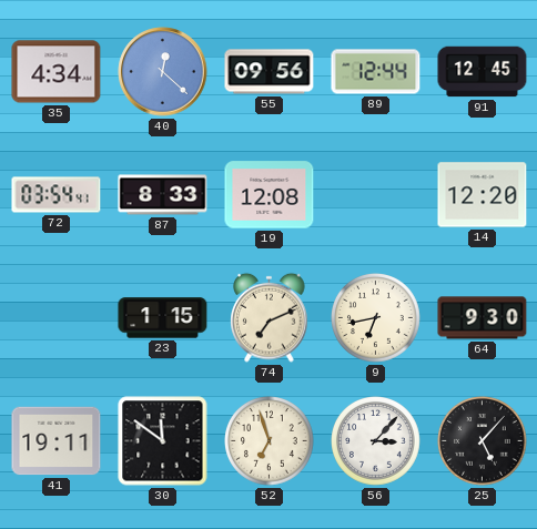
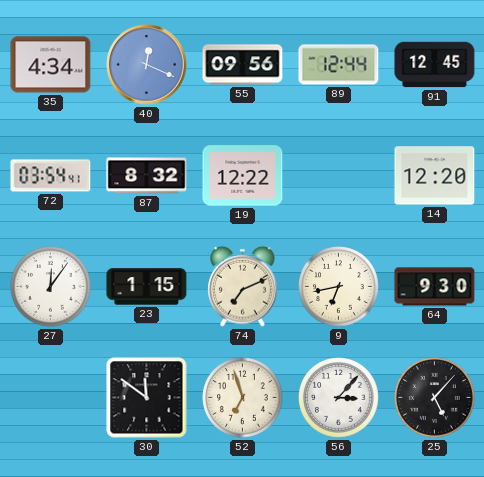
40: 12:22 -> 12:19 (147, 65)
87: 8:33 -> 8:32 (147, 176)
19: 12:08 -> 12:22 (243, 176)
27: none -> 12:06 (51, 287)
41: 19:11 -> none (57, 441)
